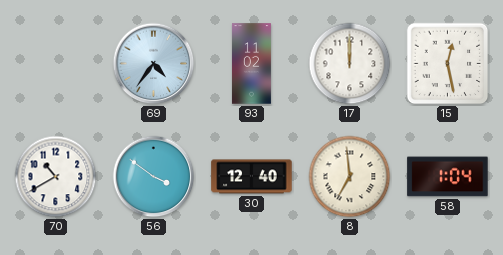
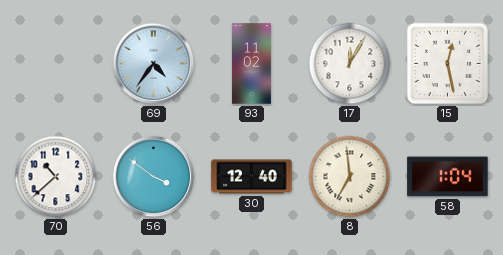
17: 12:00 -> 12:05 (350, 64)
70: 10:40 -> 10:38 (56, 177)
